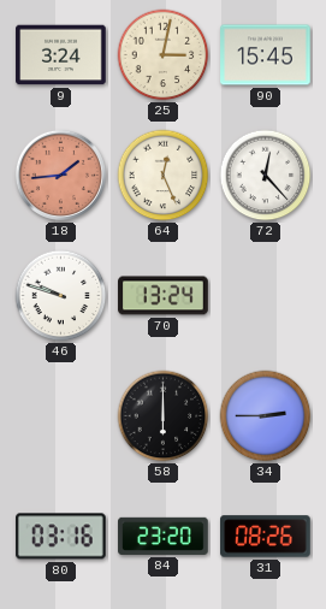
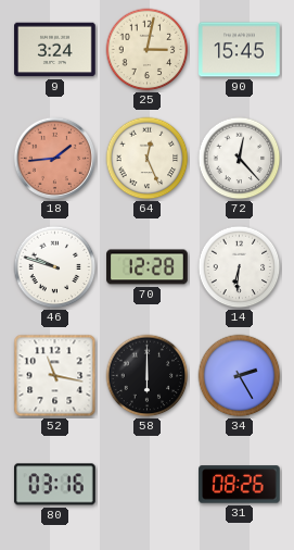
70: 13:24 -> 12:28 (148, 267)
14: none -> 6:31 (240, 267)
52: none -> 11:17 (55, 376)
34: 2:45 -> 2:25 (240, 376)
84: 23:20 -> none (164, 536)
